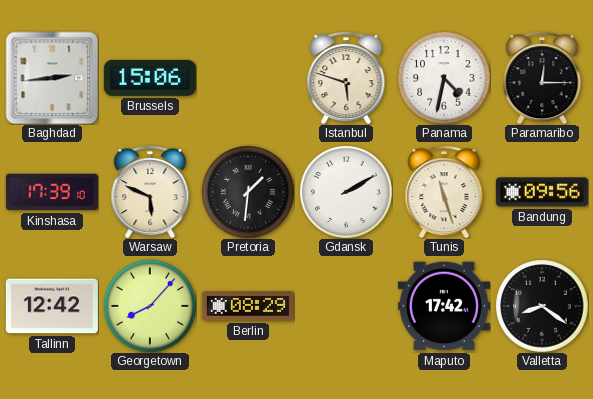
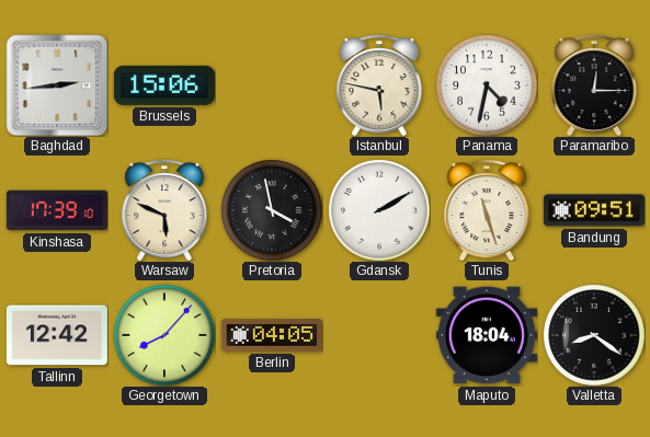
Istanbul: 5:48 -> 5:47 (379, 85)
Pretoria: 1:31 -> 3:58 (272, 210)
Bandung: 09:56 -> 09:51 (594, 210)
Berlin: 08:29 -> 04:05 (272, 335)
Maputo: 17:42 -> 18:04 (487, 335)
